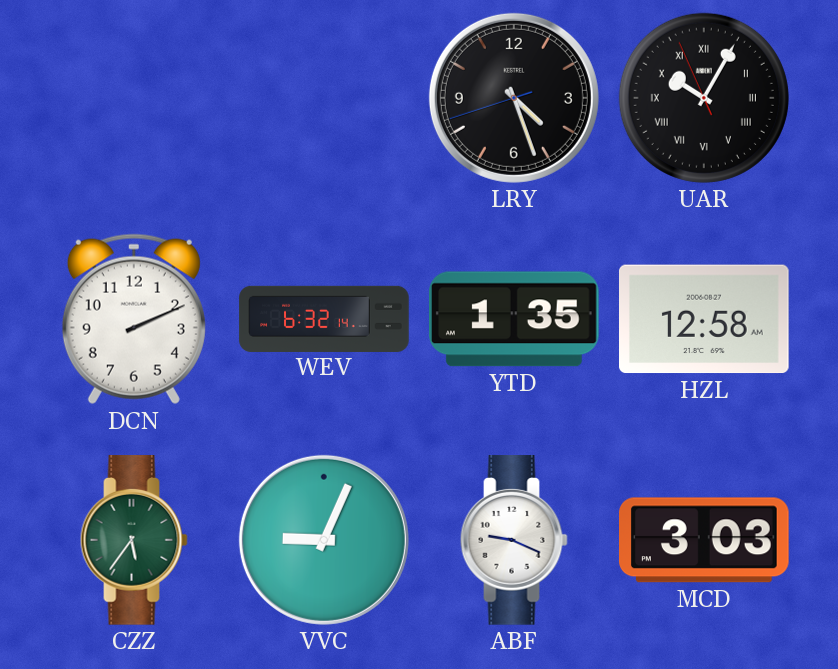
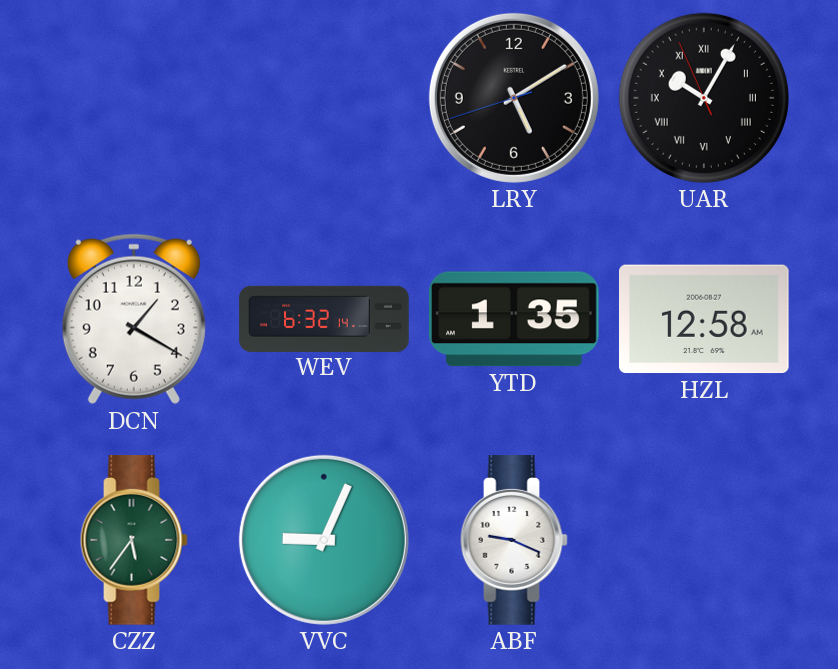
LRY: 4:26 -> 5:09 (514, 98)
DCN: 2:11 -> 1:20 (134, 319)
MCD: 3:03 -> none (705, 540)
